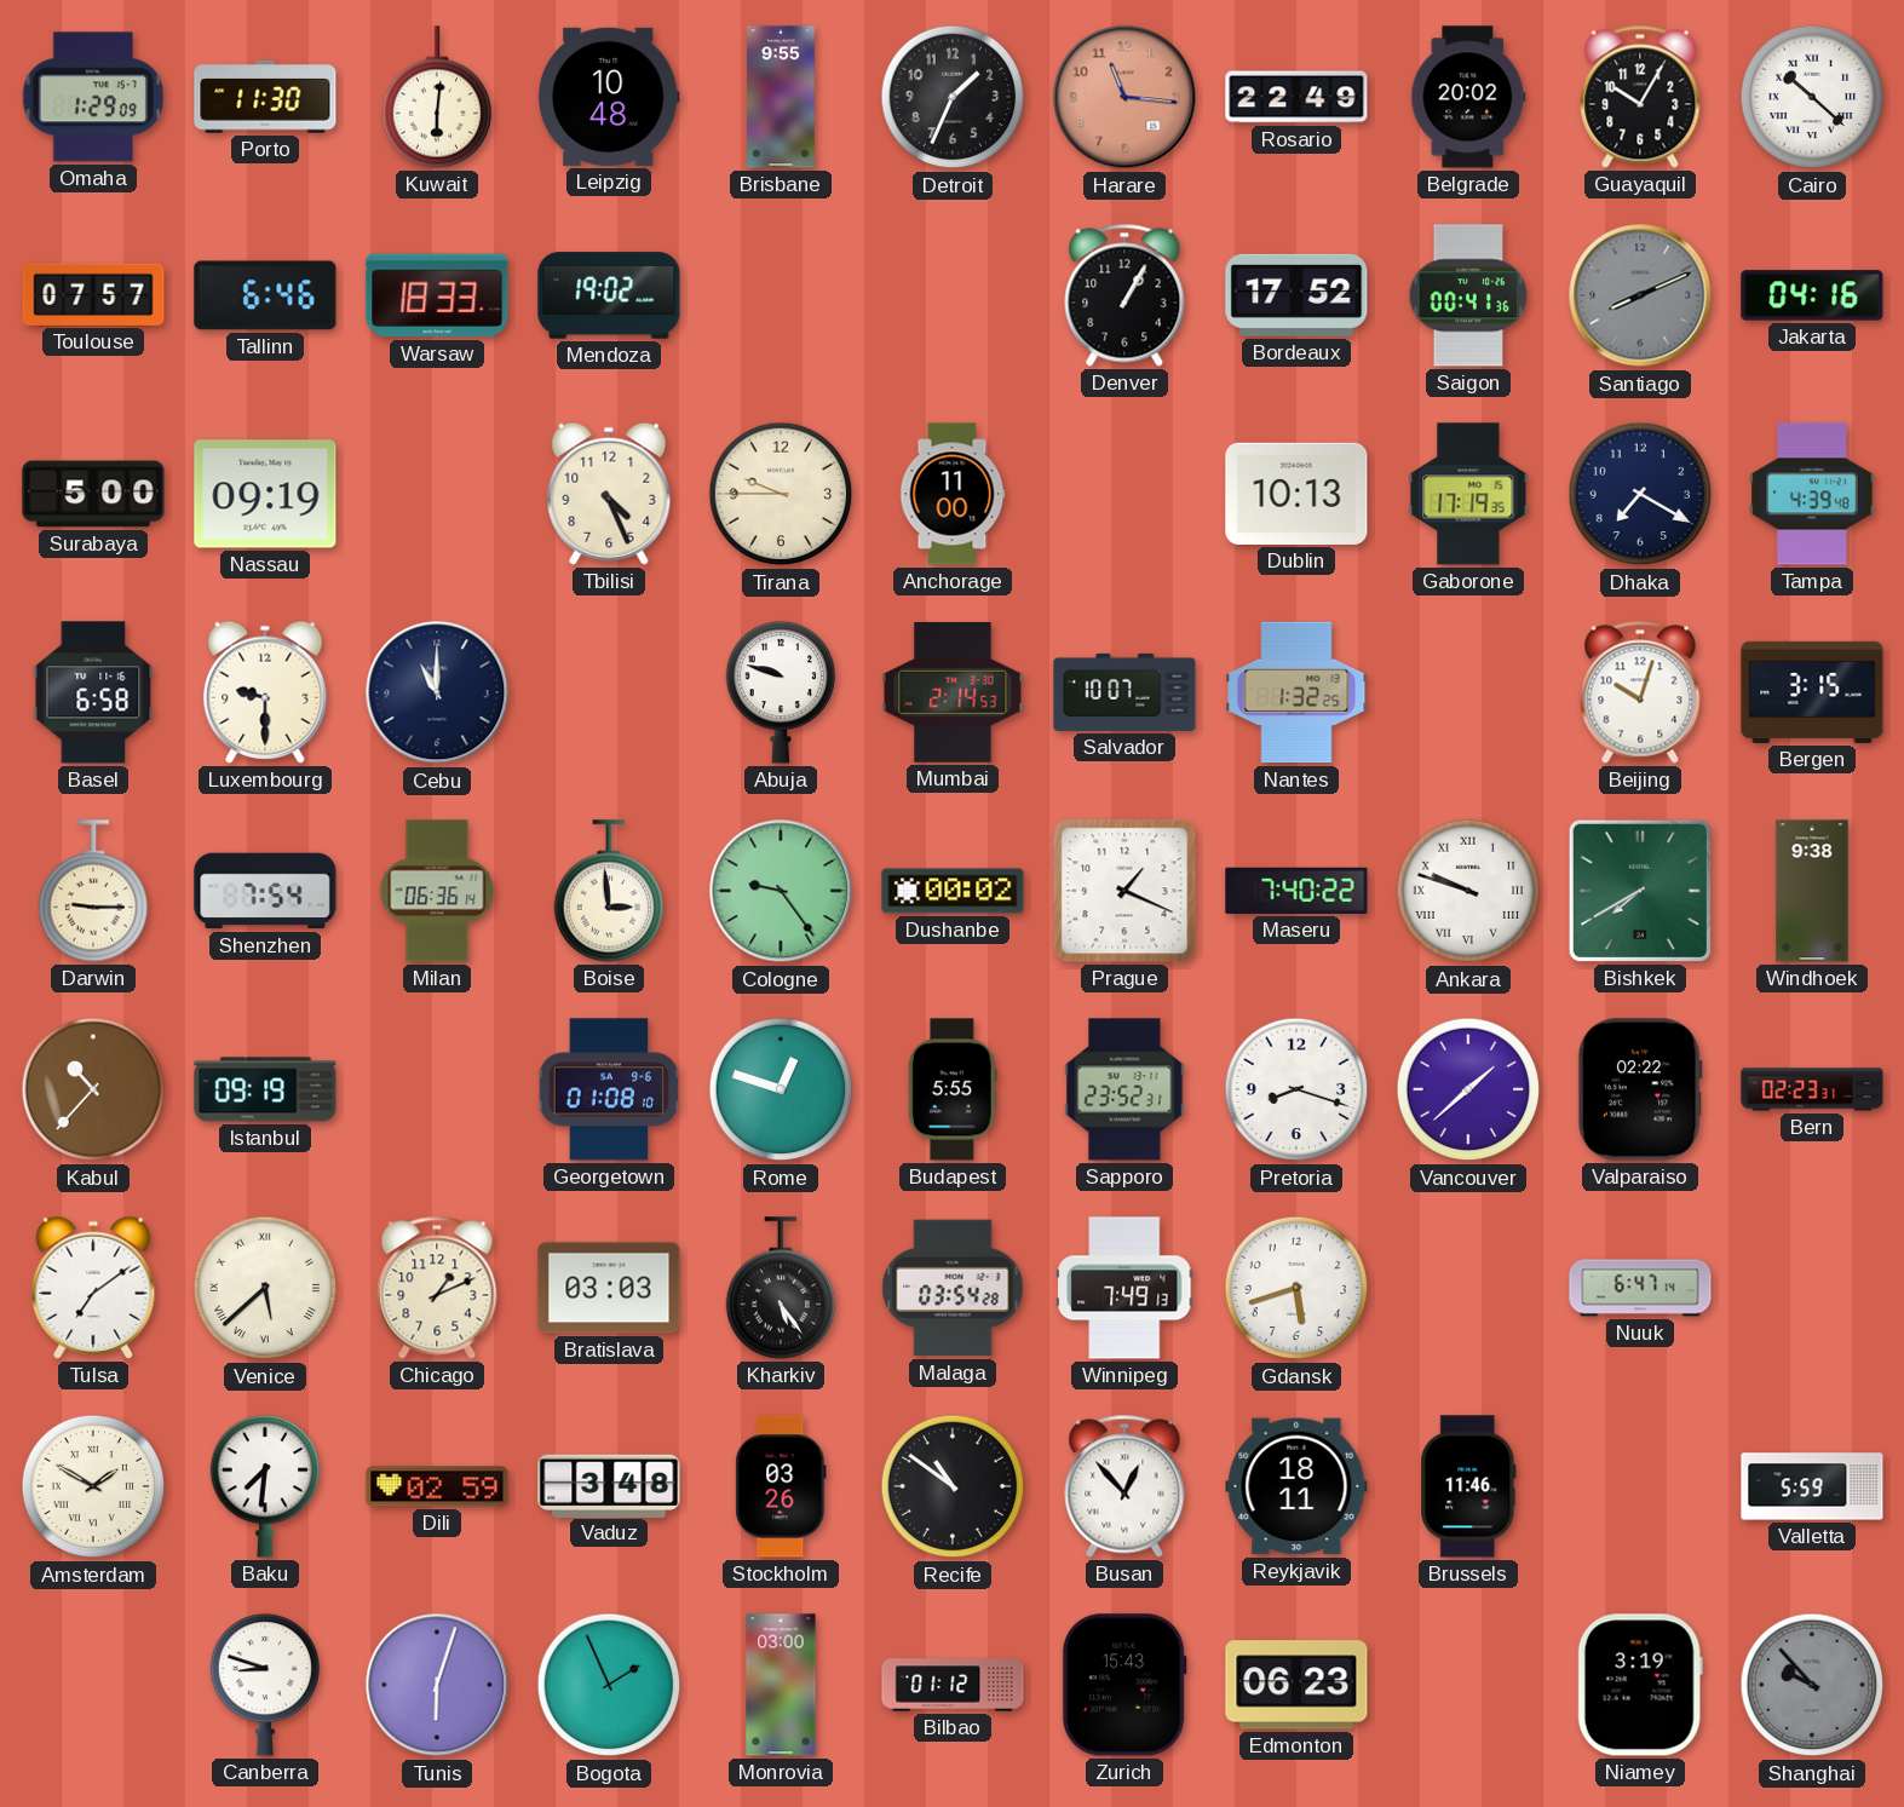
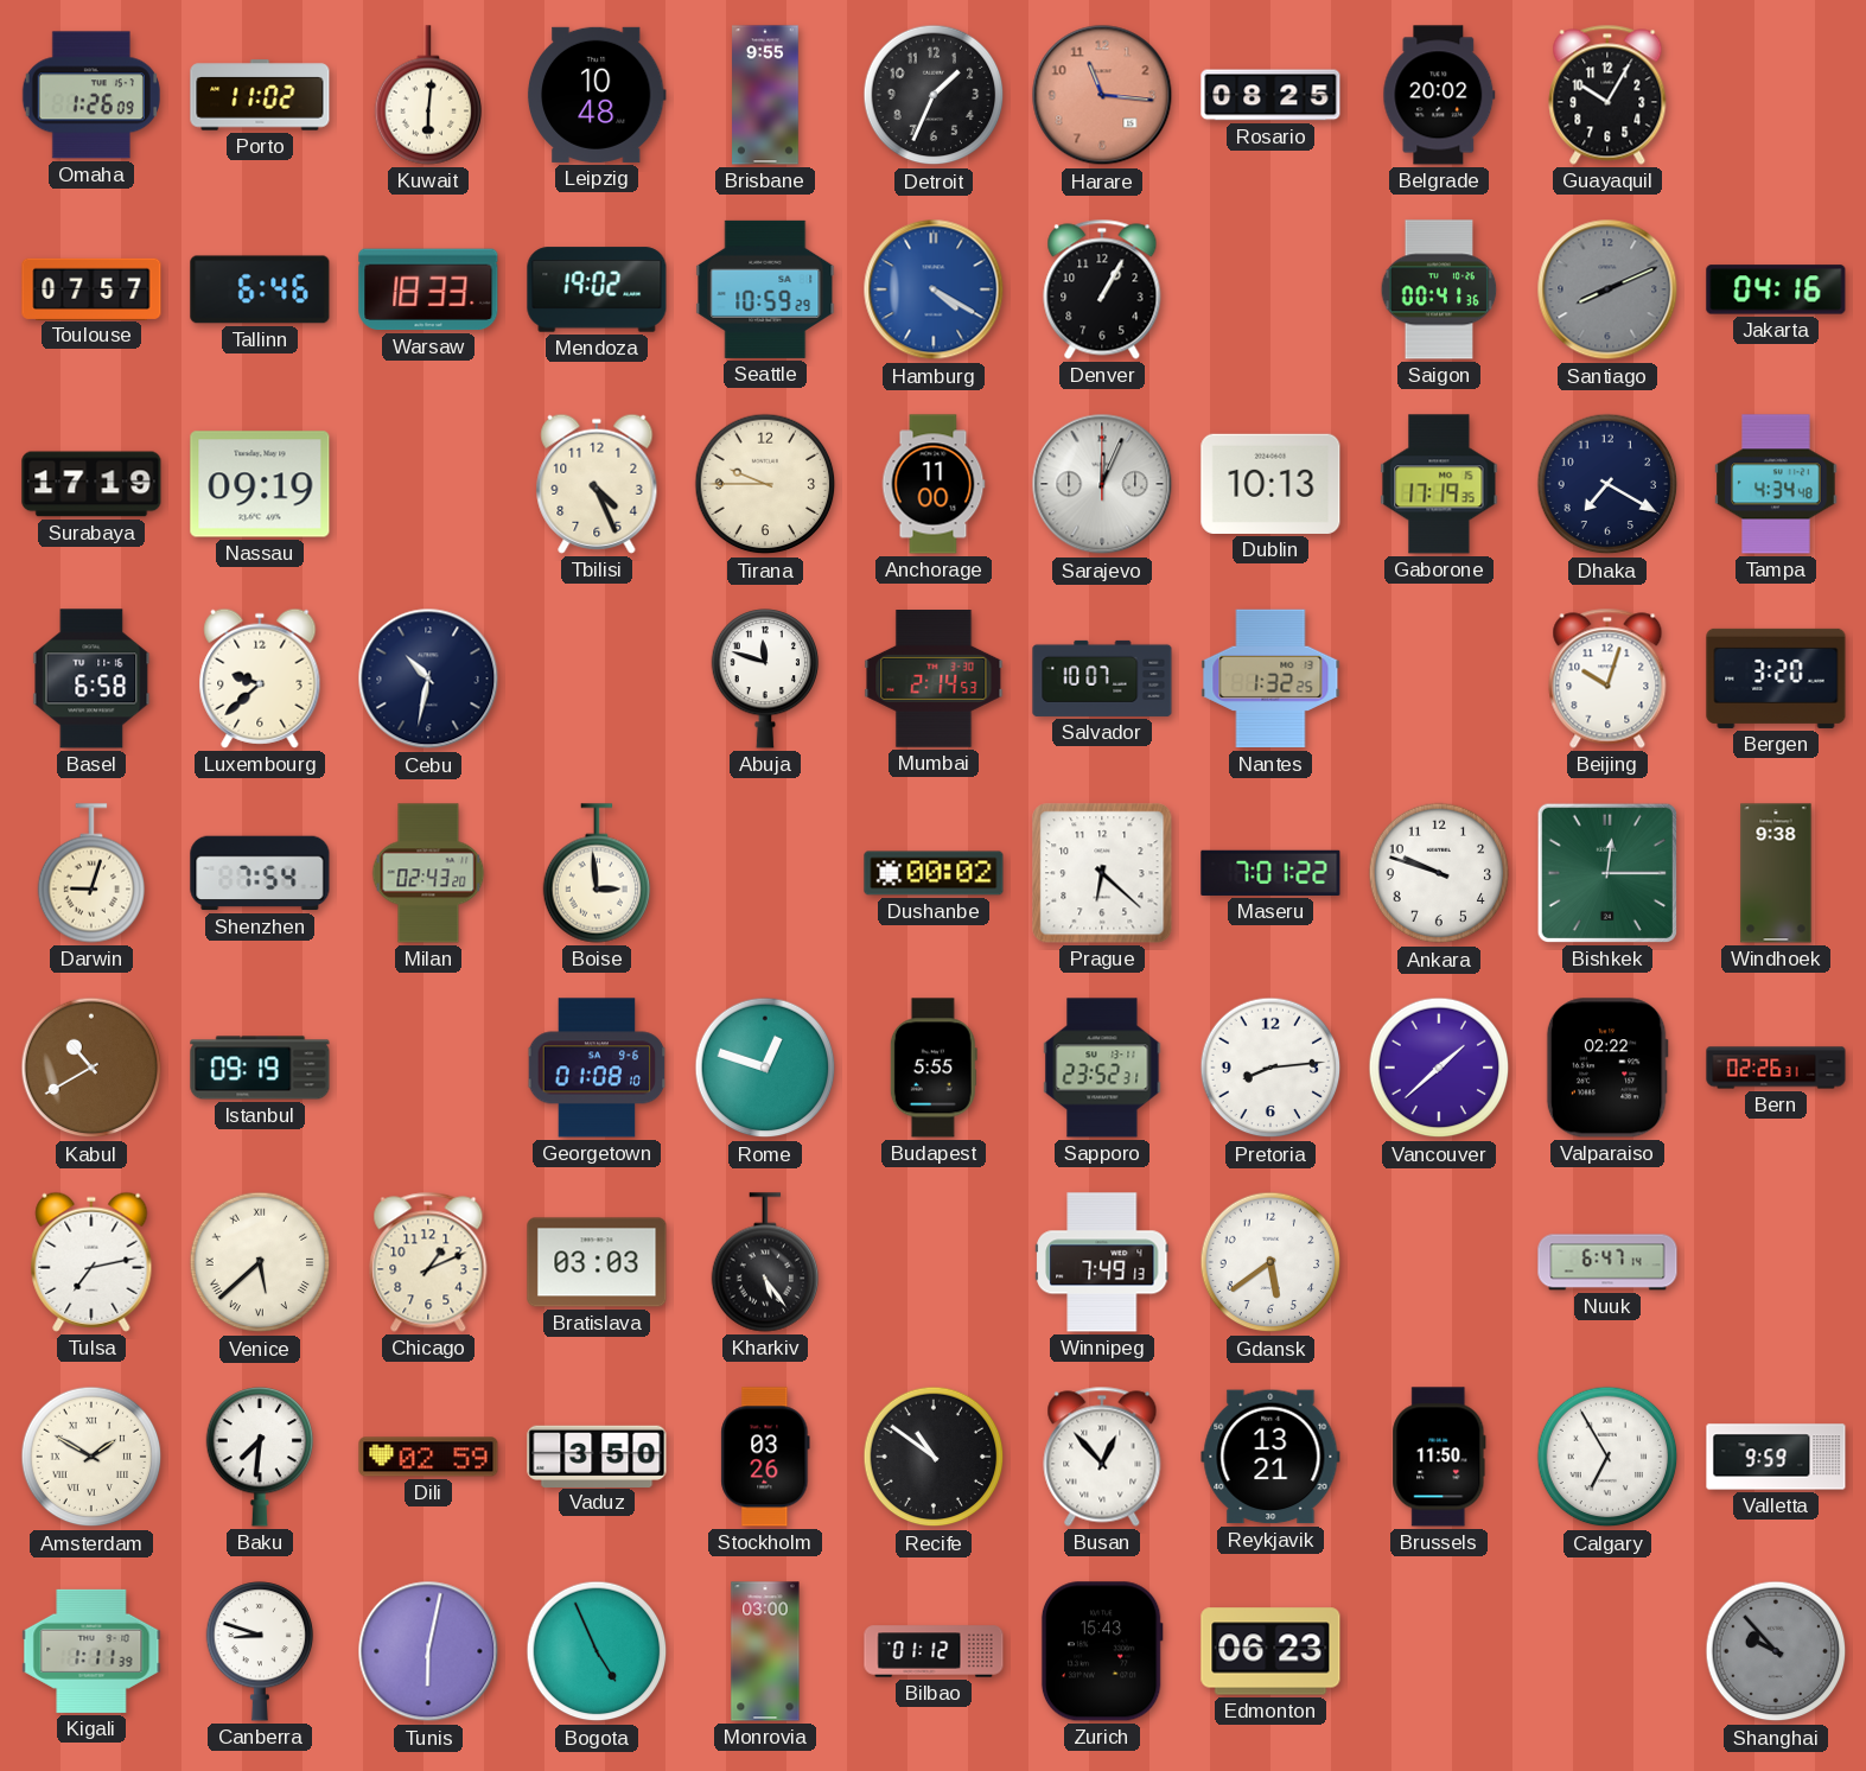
Omaha: 1:29 -> 1:26 (91, 95)
Porto: 11:30 -> 11:02 (260, 95)
Rosario: 22:49 -> 08:25 (1270, 95)
Cairo: 10:22 -> none (1812, 97)
Seattle: none -> 10:59 (765, 289)
Hamburg: none -> 4:20 (934, 289)
Bordeaux: 17:52 -> none (1296, 295)
Surabaya: 5:00 -> 17:19 (91, 484)
Sarajevo: none -> 12:04 (1102, 484)
Tampa: 4:39 -> 4:34 (1776, 484)
Luxembourg: 9:30 -> 9:38 (260, 679)
Cebu: 11:00 -> 10:32 (428, 679)
Abuja: 9:48 -> 11:48 (765, 679)
Bergen: 3:15 -> 3:20 (1776, 679)
Darwin: 9:15 -> 9:03 (91, 873)
Milan: 06:36 -> 02:43 (428, 873)
Cologne: 9:24 -> none (781, 891)
Prague: 1:19 -> 6:22 (1102, 873)
Maseru: 7:40 -> 7:01 (1270, 873)
Ankara numerals: Roman -> Arabic (1439, 873)
Bishkek: 7:40 -> 12:15 (1607, 873)
Kabul: 10:37 -> 10:40 (91, 1068)
Pretoria: 8:18 -> 8:14 (1270, 1068)
Bern: 02:23 -> 02:26 (1776, 1068)
Tulsa: 7:09 -> 7:13 (91, 1262)
Malaga: 03:54 -> none (953, 1288)
Gdansk: 5:42 -> 5:39 (1270, 1262)
Vaduz: 3:48 -> 3:50 (597, 1455)
Reykjavik: 18:11 -> 13:21 (1270, 1457)
Brussels: 11:46 -> 11:50 (1439, 1457)
Calgary: none -> 6:55 (1607, 1457)
Valletta: 5:59 -> 9:59 (1776, 1457)
Kigali: none -> 1:11 (91, 1651)
Tunis: 6:03 -> 6:02 (428, 1651)
Bogota: 1:56 -> 4:56 (597, 1651)
Niamey: 3:19 -> none (1640, 1685)
